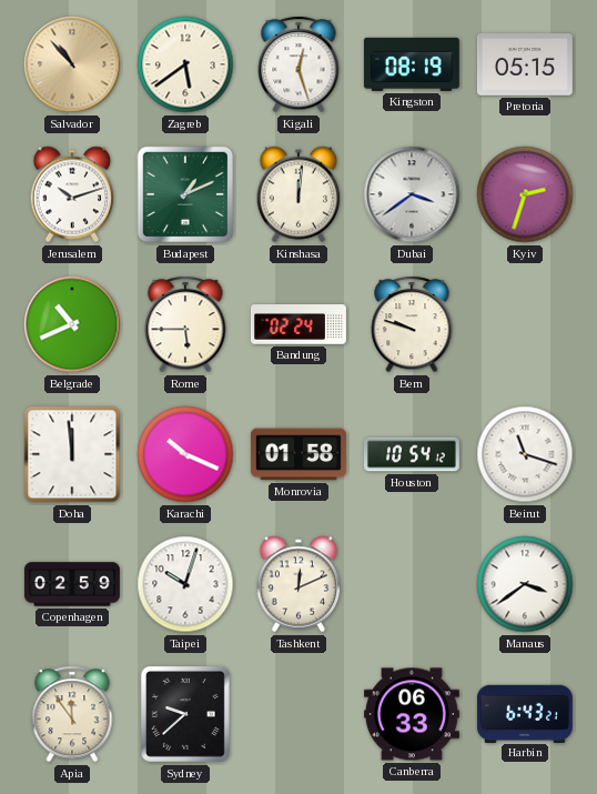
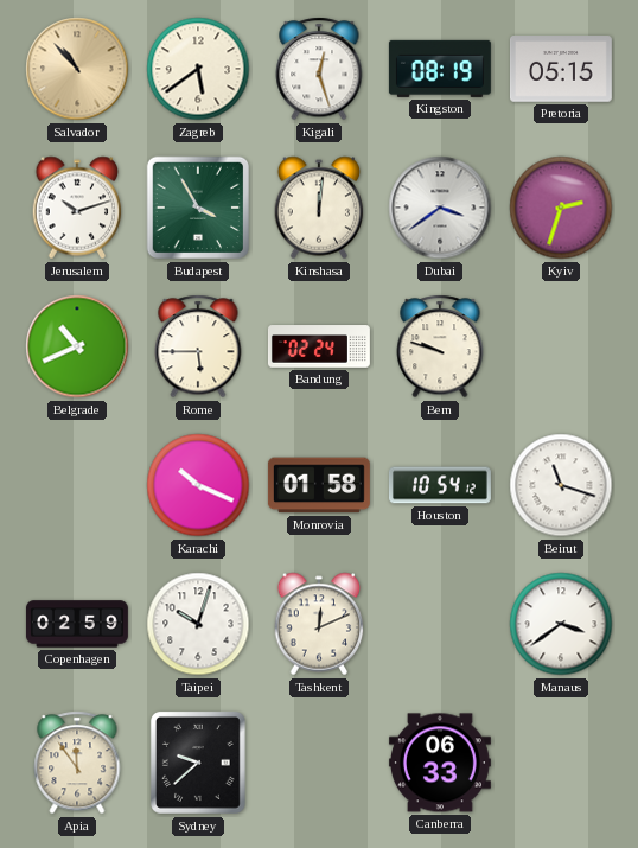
Budapest: 1:11 -> 3:55 (198, 208)
Doha: 11:59 -> none (72, 454)
Harbin: 6:43 -> none (525, 713)
